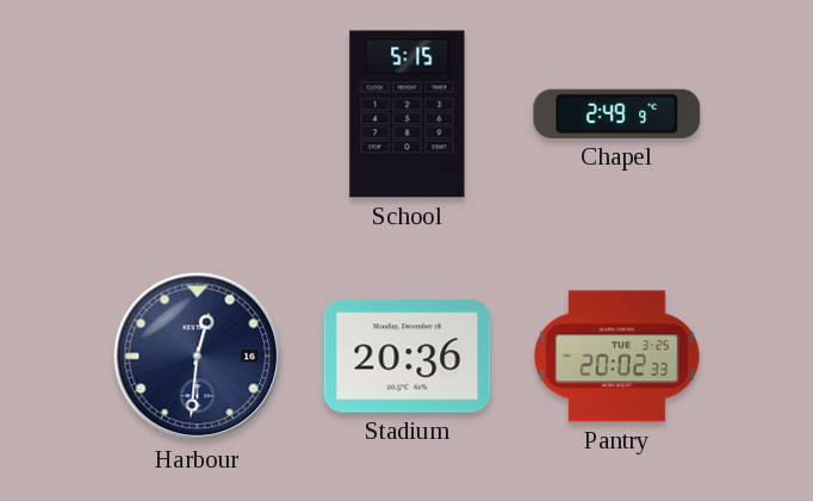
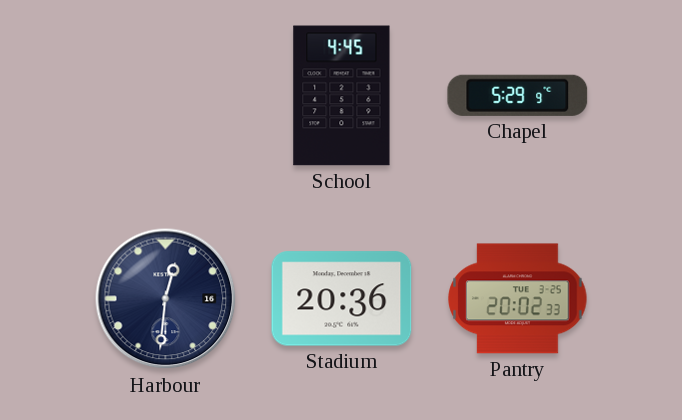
School: 5:15 -> 4:45 (342, 96)
Chapel: 2:49 -> 5:29 (518, 95)
